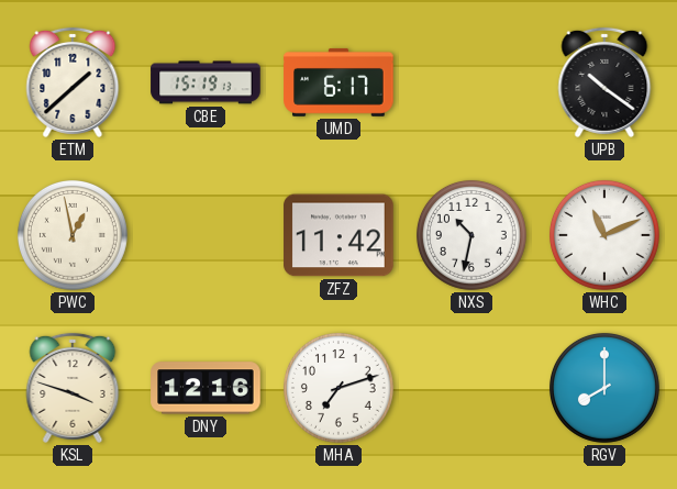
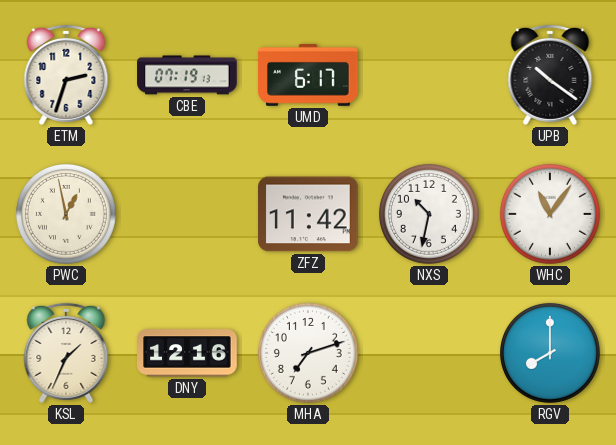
ETM: 1:38 -> 2:33 (66, 75)
CBE: 15:19 -> 07:19 (187, 75)
WHC: 11:11 -> 11:06 (550, 214)
KSL: 3:48 -> 1:34 (66, 353)
